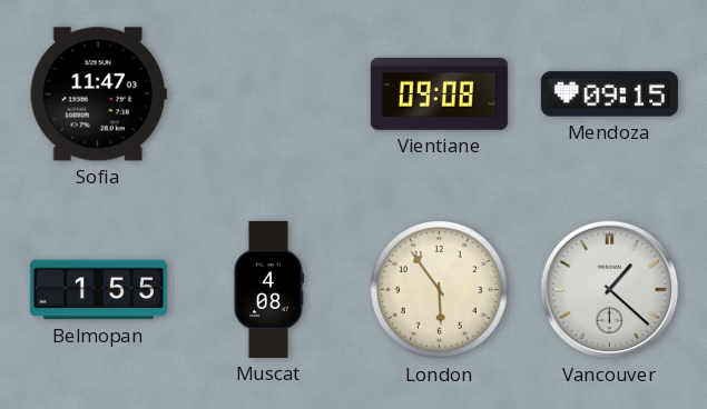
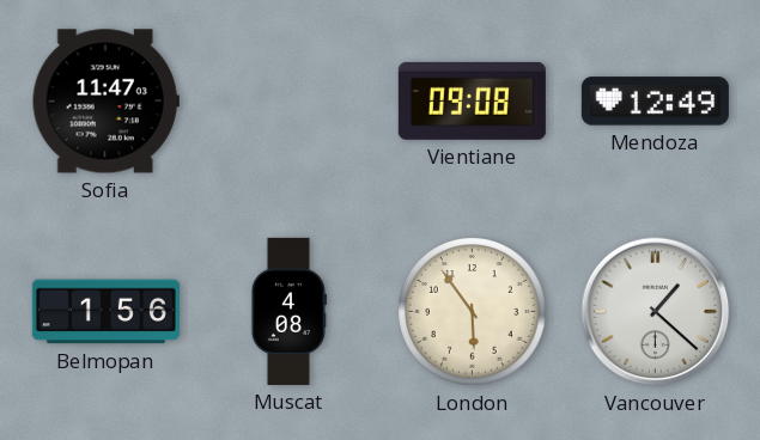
Mendoza: 09:15 -> 12:49 (655, 102)
Belmopan: 1:55 -> 1:56 (105, 312)
